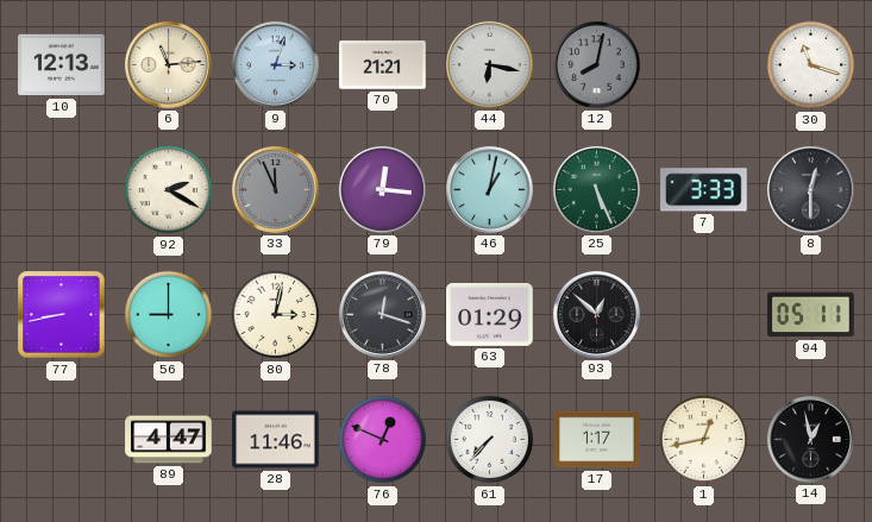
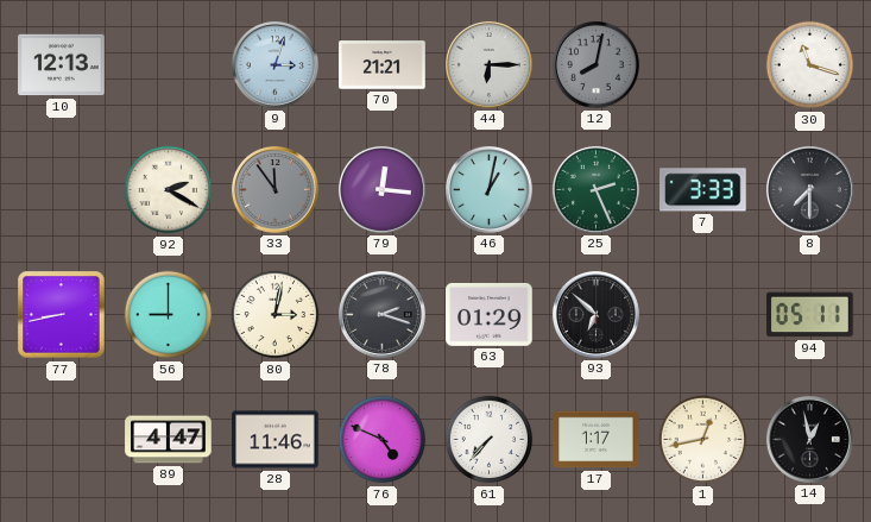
6: 11:14 -> none (168, 64)
44: 6:17 -> 6:15 (488, 64)
33: 11:56 -> 11:54 (274, 189)
25: 5:26 -> 2:26 (595, 189)
8: 12:30 -> 7:30 (809, 189)
78: 12:18 -> 2:18 (381, 314)
93: 12:52 -> 6:52 (595, 314)
76: 12:49 -> 4:49 (383, 440)
